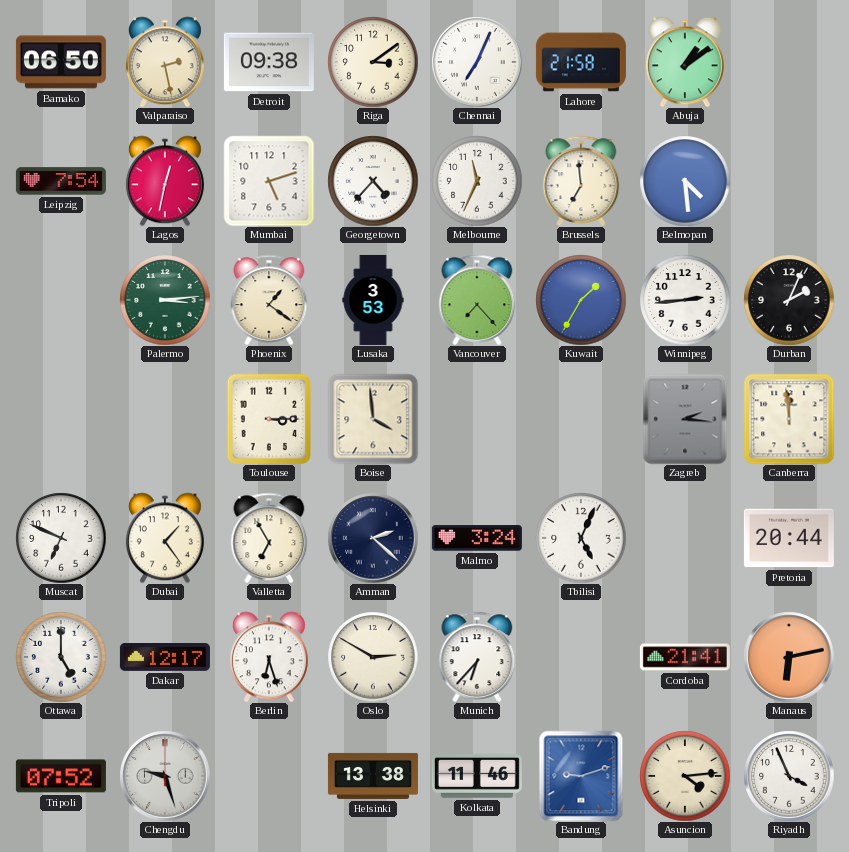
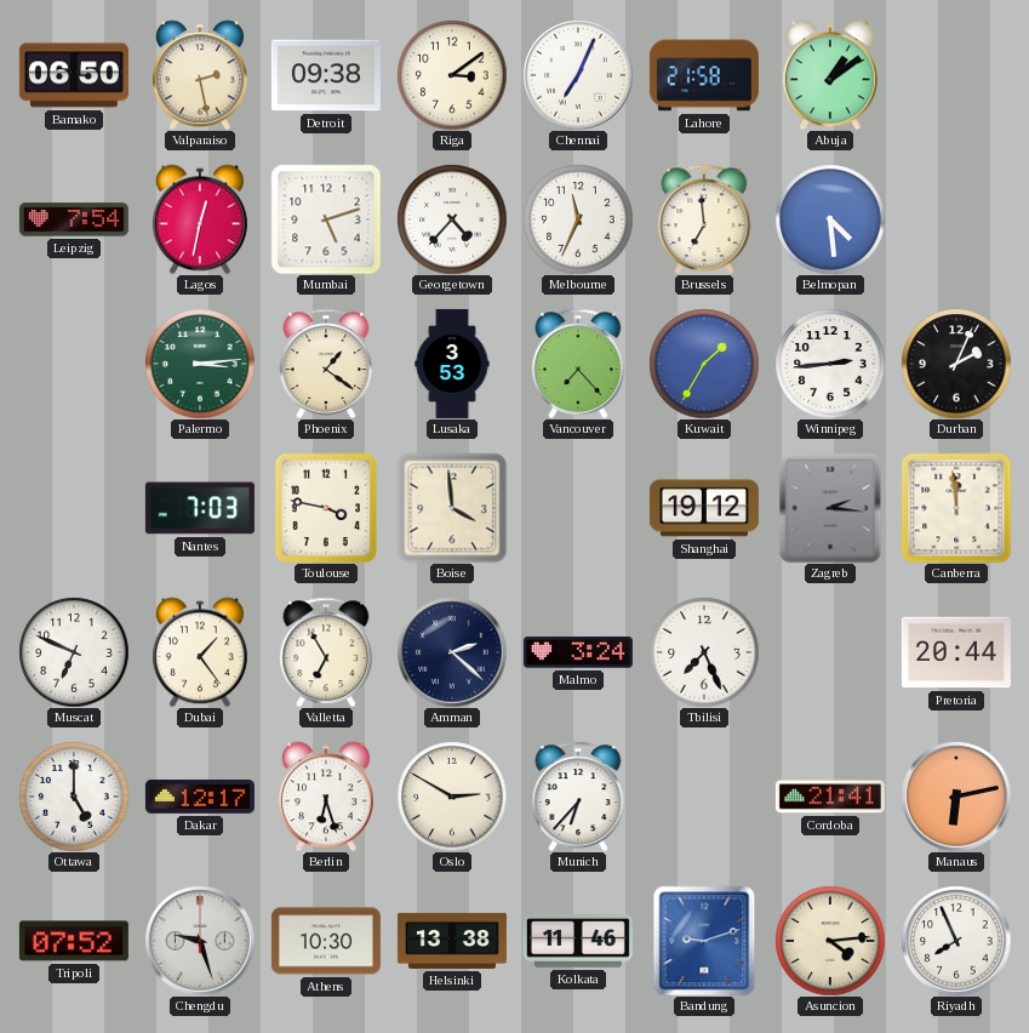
Nantes: none -> 7:03 (200, 508)
Toulouse: 3:15 -> 3:47 (326, 507)
Shanghai: none -> 19:12 (704, 508)
Tbilisi: 5:04 -> 7:26 (704, 652)
Athens: none -> 10:30 (326, 941)
Riyadh: 3:56 -> 7:56 (956, 941)
